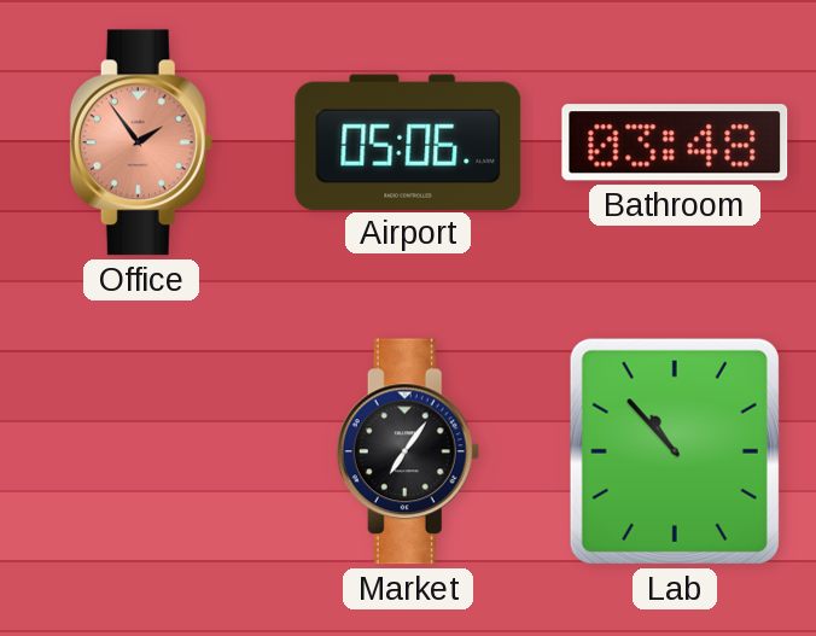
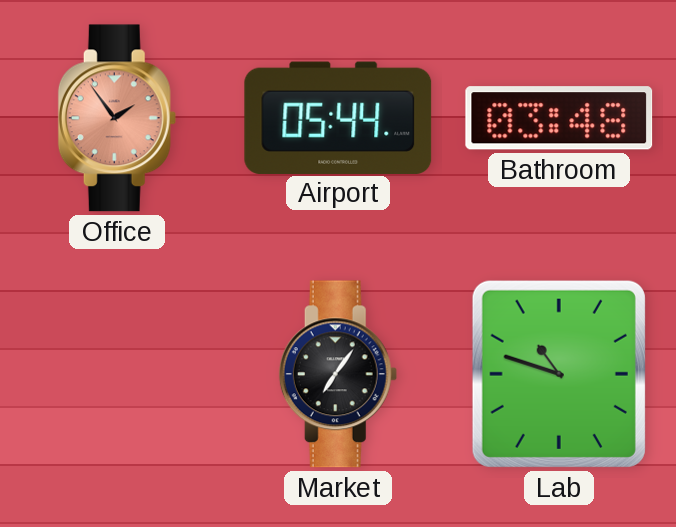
Airport: 05:06 -> 05:44 (338, 117)
Lab: 10:53 -> 10:48 (559, 374)
